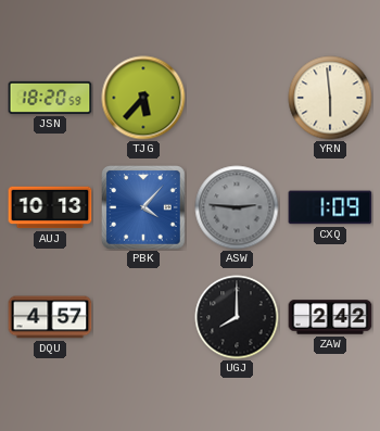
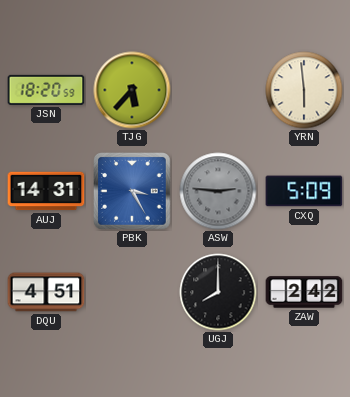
AUJ: 10:13 -> 14:31 (46, 191)
PBK: 4:07 -> 3:25 (133, 192)
CXQ: 1:09 -> 5:09 (304, 191)
DQU: 4:57 -> 4:51 (46, 292)
